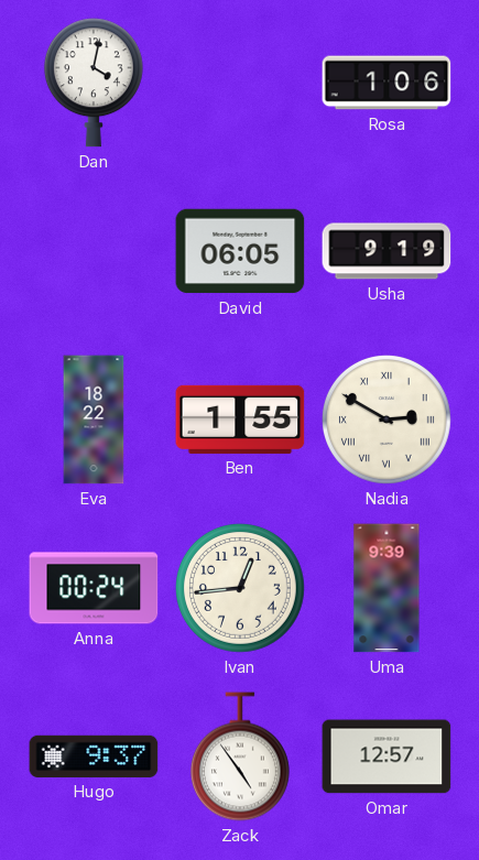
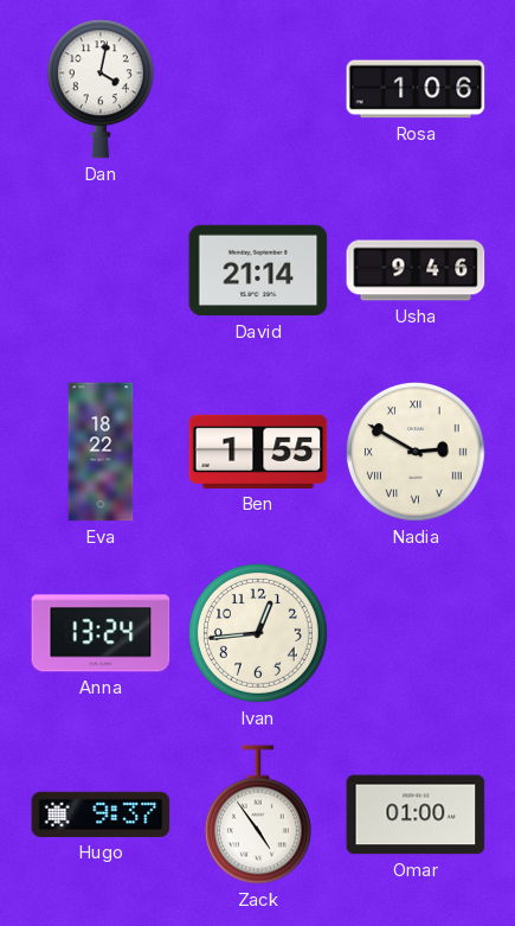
David: 06:05 -> 21:14 (258, 270)
Usha: 9:19 -> 9:46 (416, 270)
Anna: 00:24 -> 13:24 (101, 633)
Uma: 9:39 -> none (387, 588)
Omar: 12:57 -> 01:00 (416, 815)
